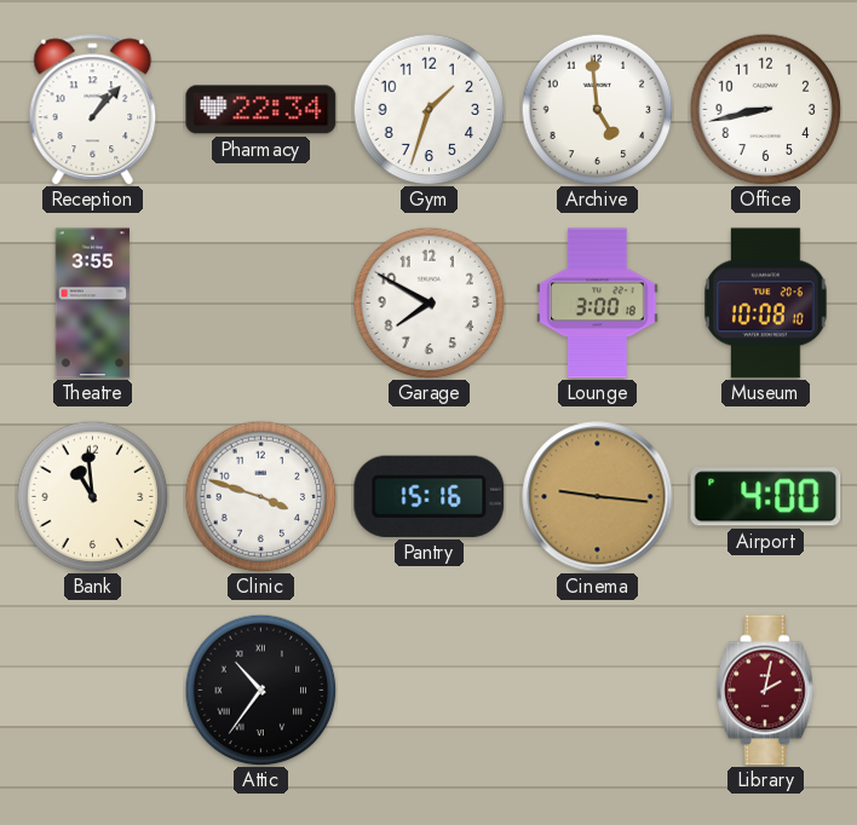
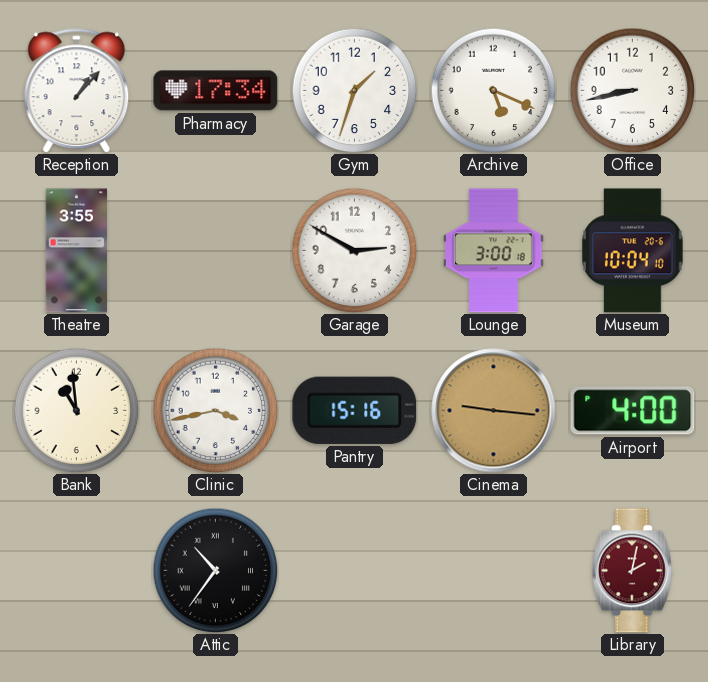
Pharmacy: 22:34 -> 17:34 (216, 91)
Archive: 4:59 -> 5:19 (493, 90)
Garage: 7:50 -> 2:50 (354, 250)
Museum: 10:08 -> 10:04 (632, 251)
Clinic: 3:48 -> 3:43 (215, 410)
